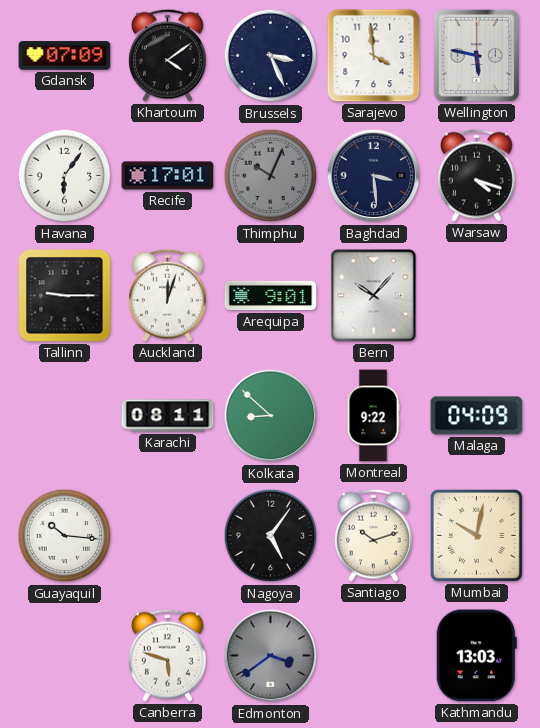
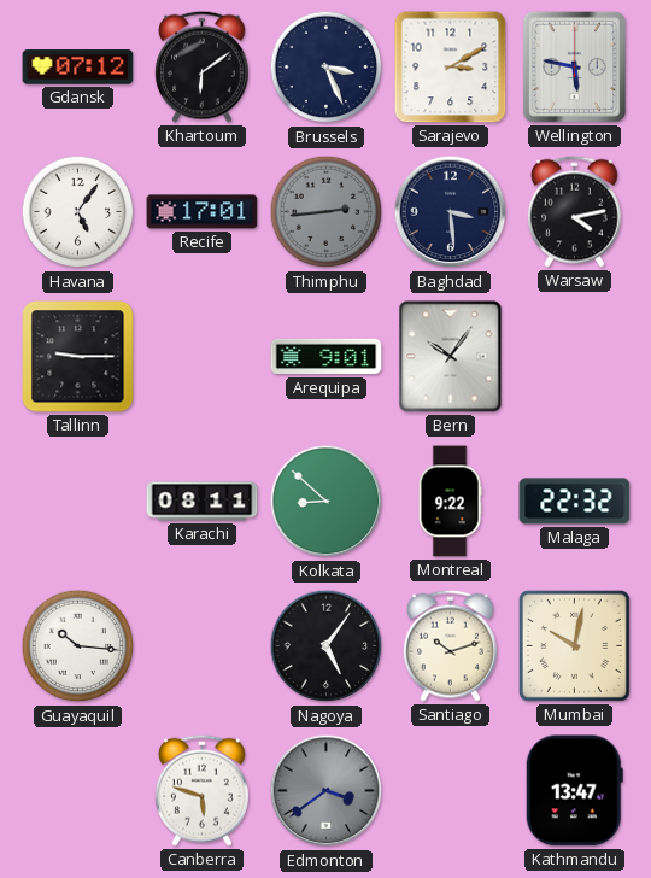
Gdansk: 07:09 -> 07:12 (78, 68)
Khartoum: 4:09 -> 6:09 (201, 66)
Sarajevo: 3:59 -> 3:10 (451, 68)
Havana: 6:06 -> 5:06 (78, 212)
Thimphu: 10:04 -> 2:44 (327, 212)
Warsaw: 4:18 -> 4:13 (574, 211)
Auckland: 12:03 -> none (167, 295)
Bern: 10:07 -> 10:06 (451, 357)
Malaga: 04:09 -> 22:32 (575, 502)
Kathmandu: 13:03 -> 13:47 (574, 791)
